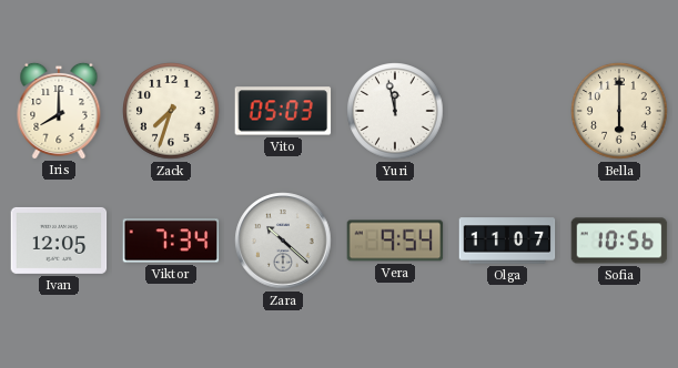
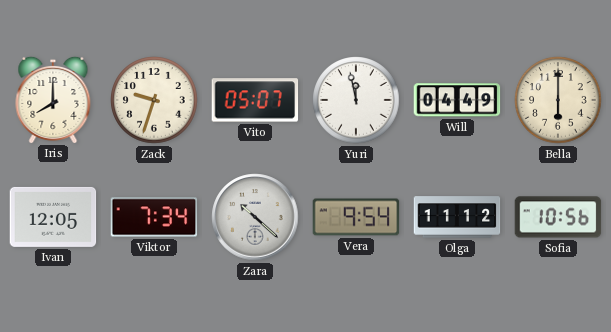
Zack: 7:33 -> 9:33 (154, 100)
Vito: 05:03 -> 05:07 (255, 100)
Will: none -> 04:49 (457, 100)
Olga: 11:07 -> 11:12 (457, 217)
